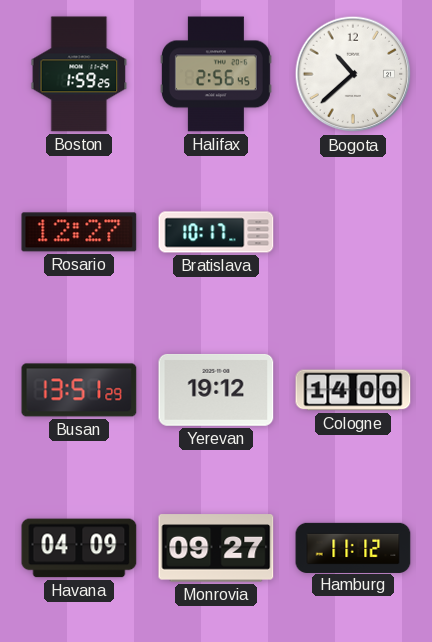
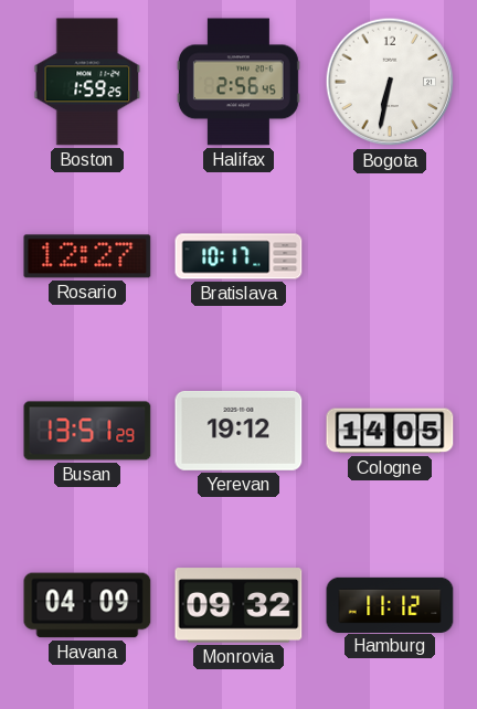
Bogota: 10:38 -> 6:32 (390, 82)
Cologne: 14:00 -> 14:05 (390, 431)
Monrovia: 09:27 -> 09:32 (239, 605)
